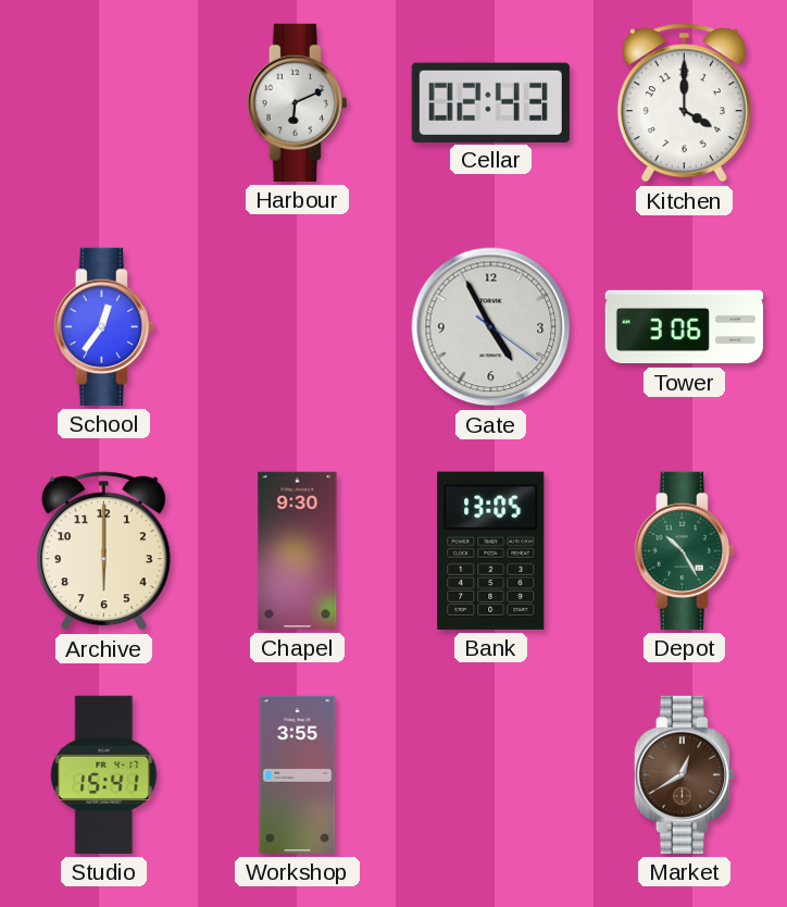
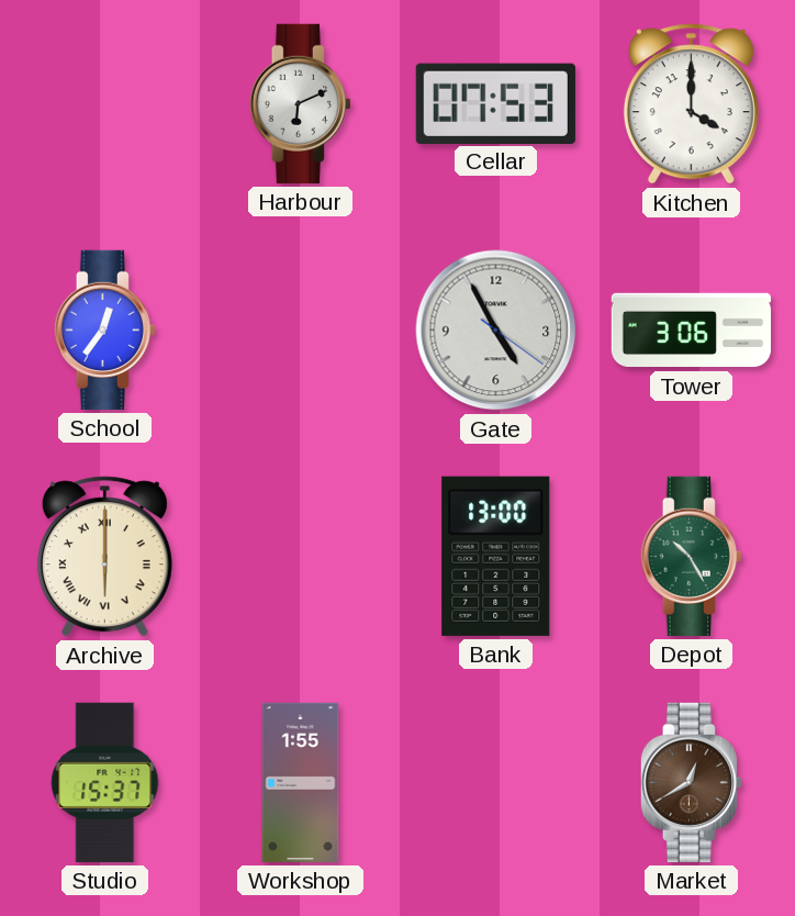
Cellar: 02:43 -> 07:53 (495, 103)
Archive numerals: Arabic -> Roman (104, 557)
Chapel: 9:30 -> none (298, 550)
Bank: 13:05 -> 13:00 (496, 556)
Studio: 15:41 -> 15:37 (105, 782)
Workshop: 3:55 -> 1:55 (301, 782)
